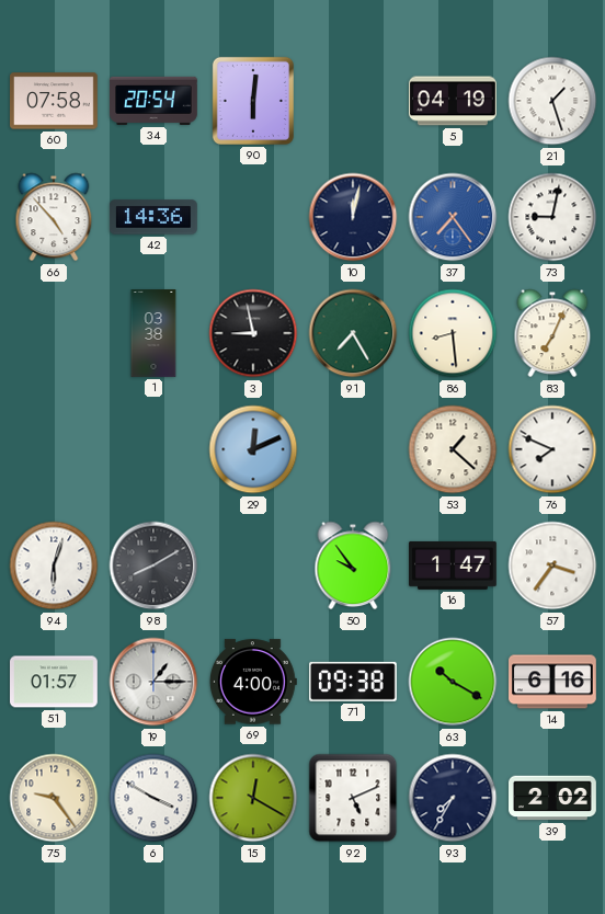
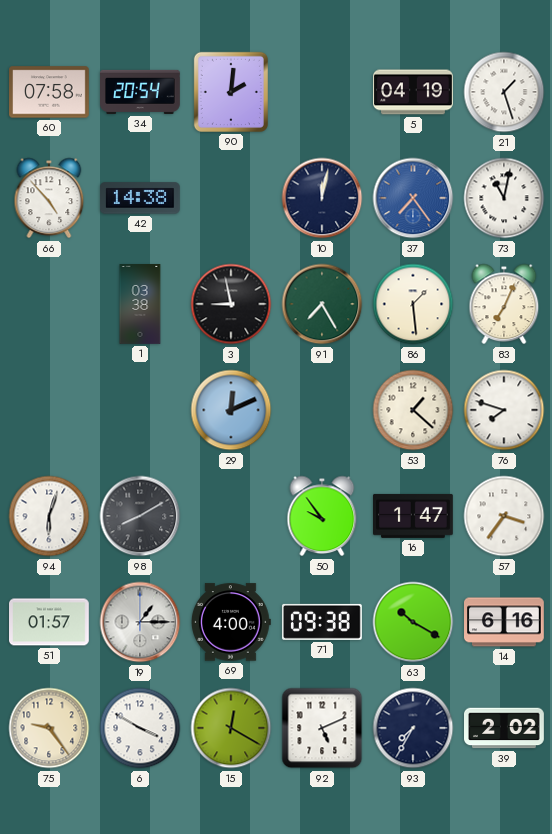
90: 6:01 -> 2:01 (231, 92)
42: 14:36 -> 14:38 (141, 198)
73: 9:02 -> 11:02 (504, 198)
86: 8:29 -> 1:29 (413, 304)
76: 7:49 -> 7:48 (504, 410)
